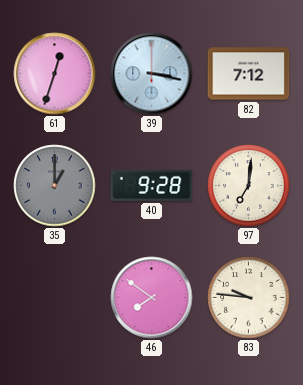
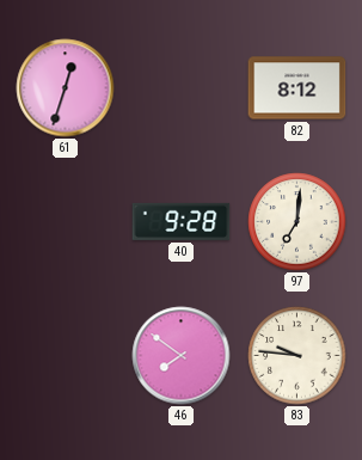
39: 3:17 -> none (152, 74)
82: 7:12 -> 8:12 (297, 88)
35: 1:00 -> none (55, 186)
